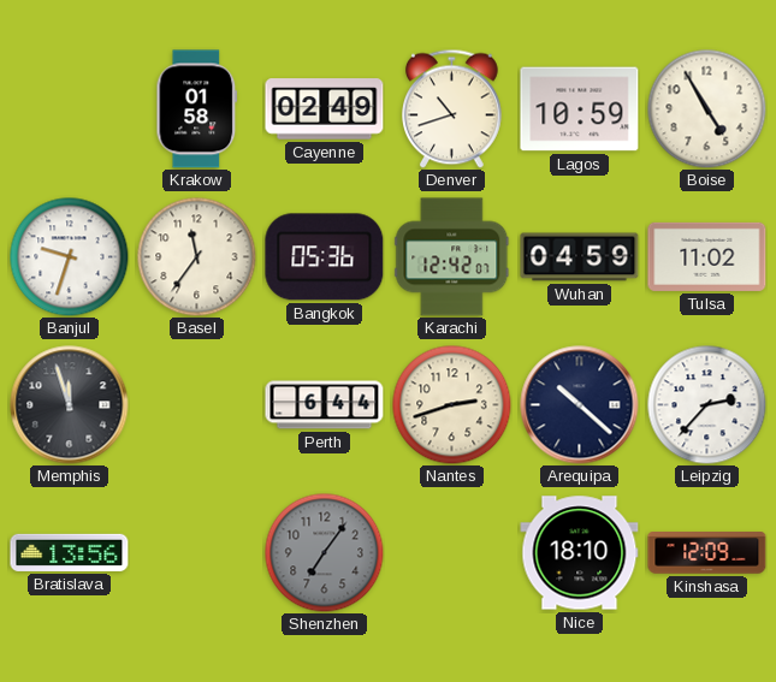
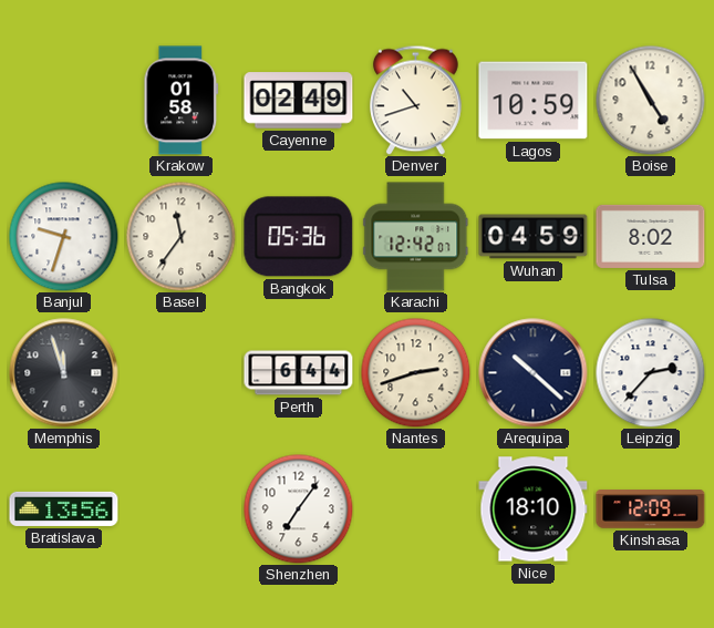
Tulsa: 11:02 -> 8:02 (651, 236)
Shenzhen dial: grey -> white (299, 509)
